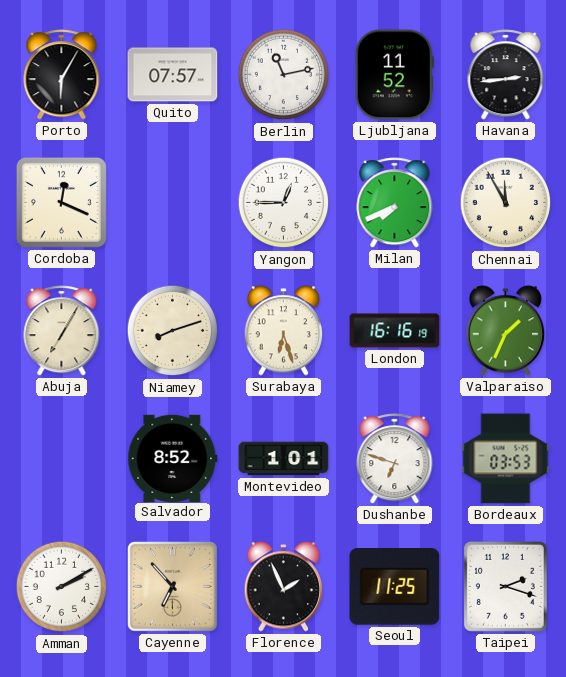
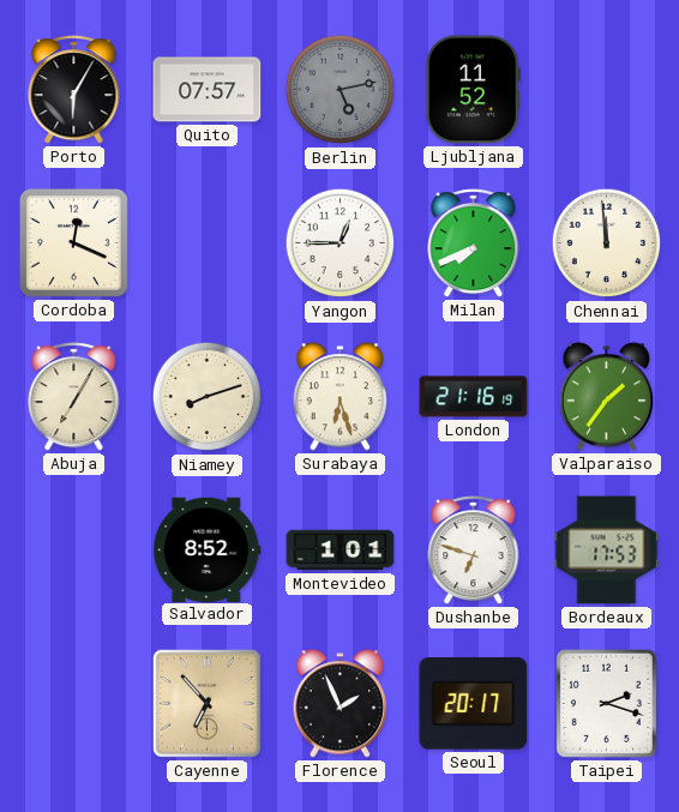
Berlin: 11:13 -> 5:13 (341, 90)
Berlin dial: white -> grey (341, 90)
Havana: 2:44 -> none (506, 75)
Chennai: 11:55 -> 11:59 (607, 243)
London: 16:16 -> 21:16 (474, 397)
Valparaiso: 1:34 -> 1:36 (607, 397)
Bordeaux: 03:53 -> 17:53 (607, 551)
Amman: 2:10 -> none (62, 587)
Seoul: 11:25 -> 20:17 (474, 704)
